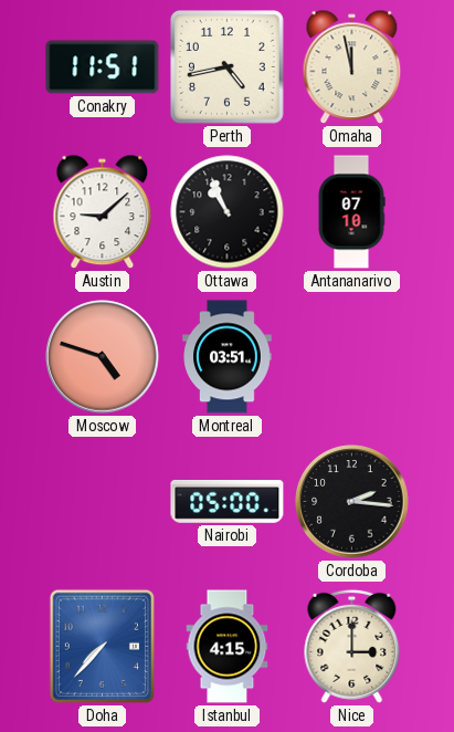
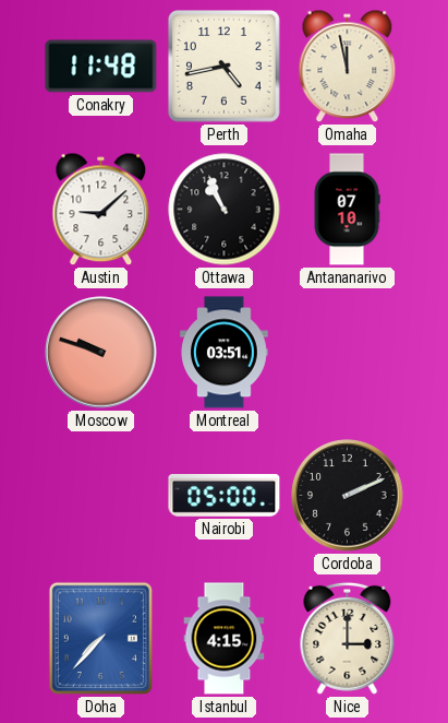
Conakry: 11:51 -> 11:48 (101, 67)
Moscow: 4:48 -> 9:48 (101, 353)
Cordoba: 2:16 -> 2:11 (348, 496)
